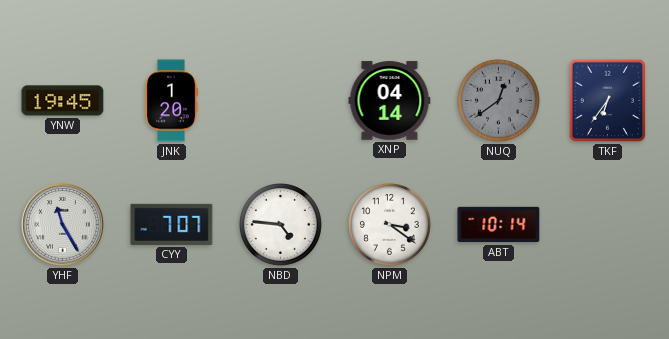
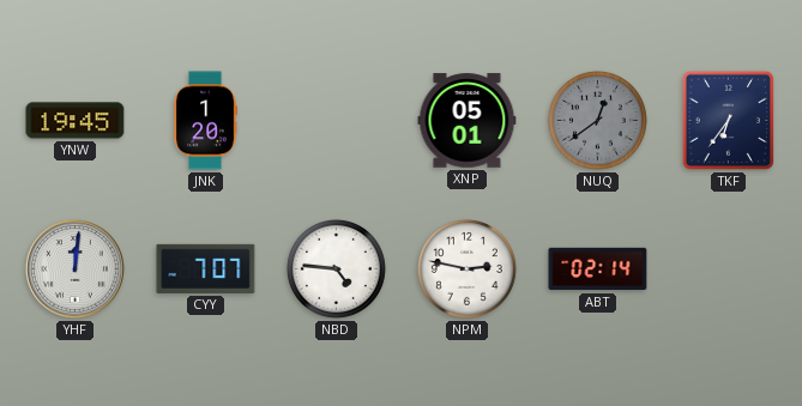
XNP: 04:14 -> 05:01 (468, 121)
YHF: 11:25 -> 12:01 (76, 269)
NPM: 3:21 -> 2:47 (466, 268)
ABT: 10:14 -> 02:14 (598, 269)
